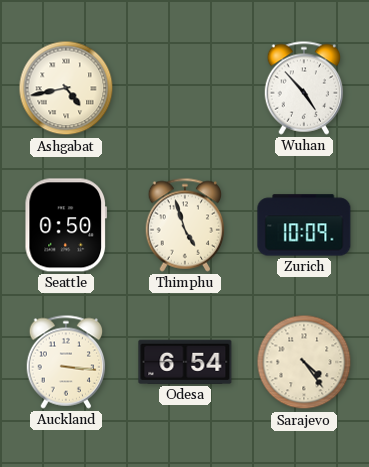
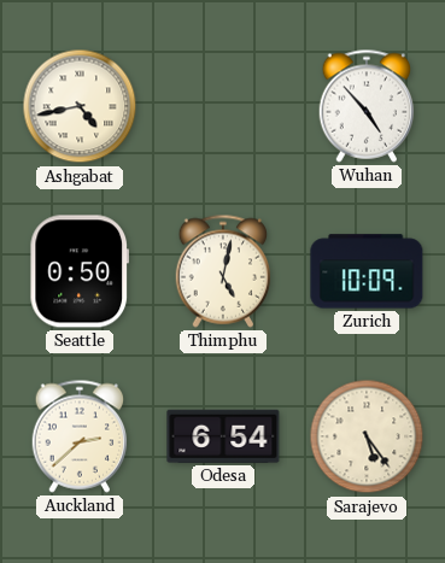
Thimphu: 4:57 -> 5:02 (223, 271)
Auckland: 3:16 -> 2:38 (80, 436)
Sarajevo: 4:24 -> 5:24 (367, 436)
